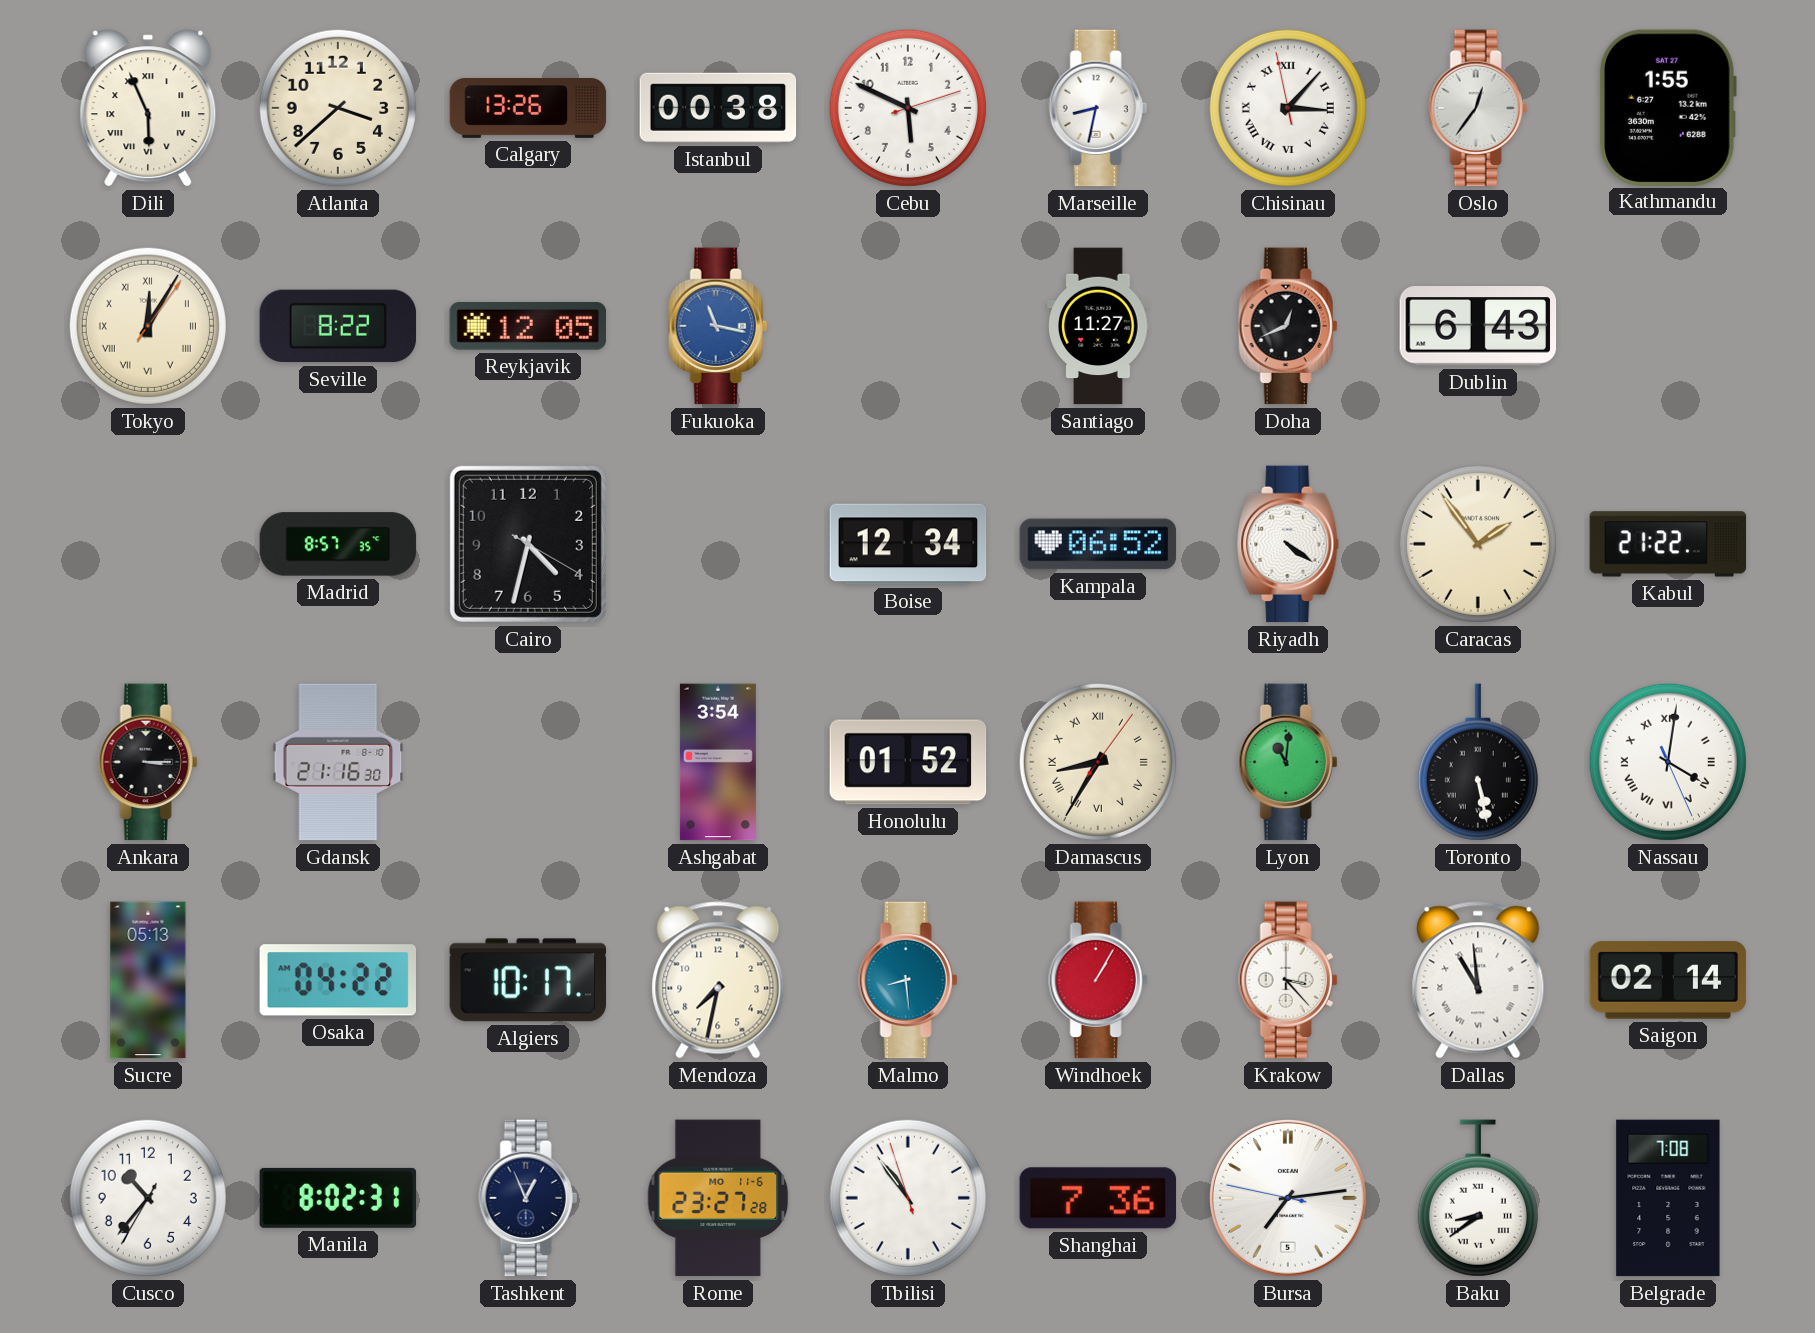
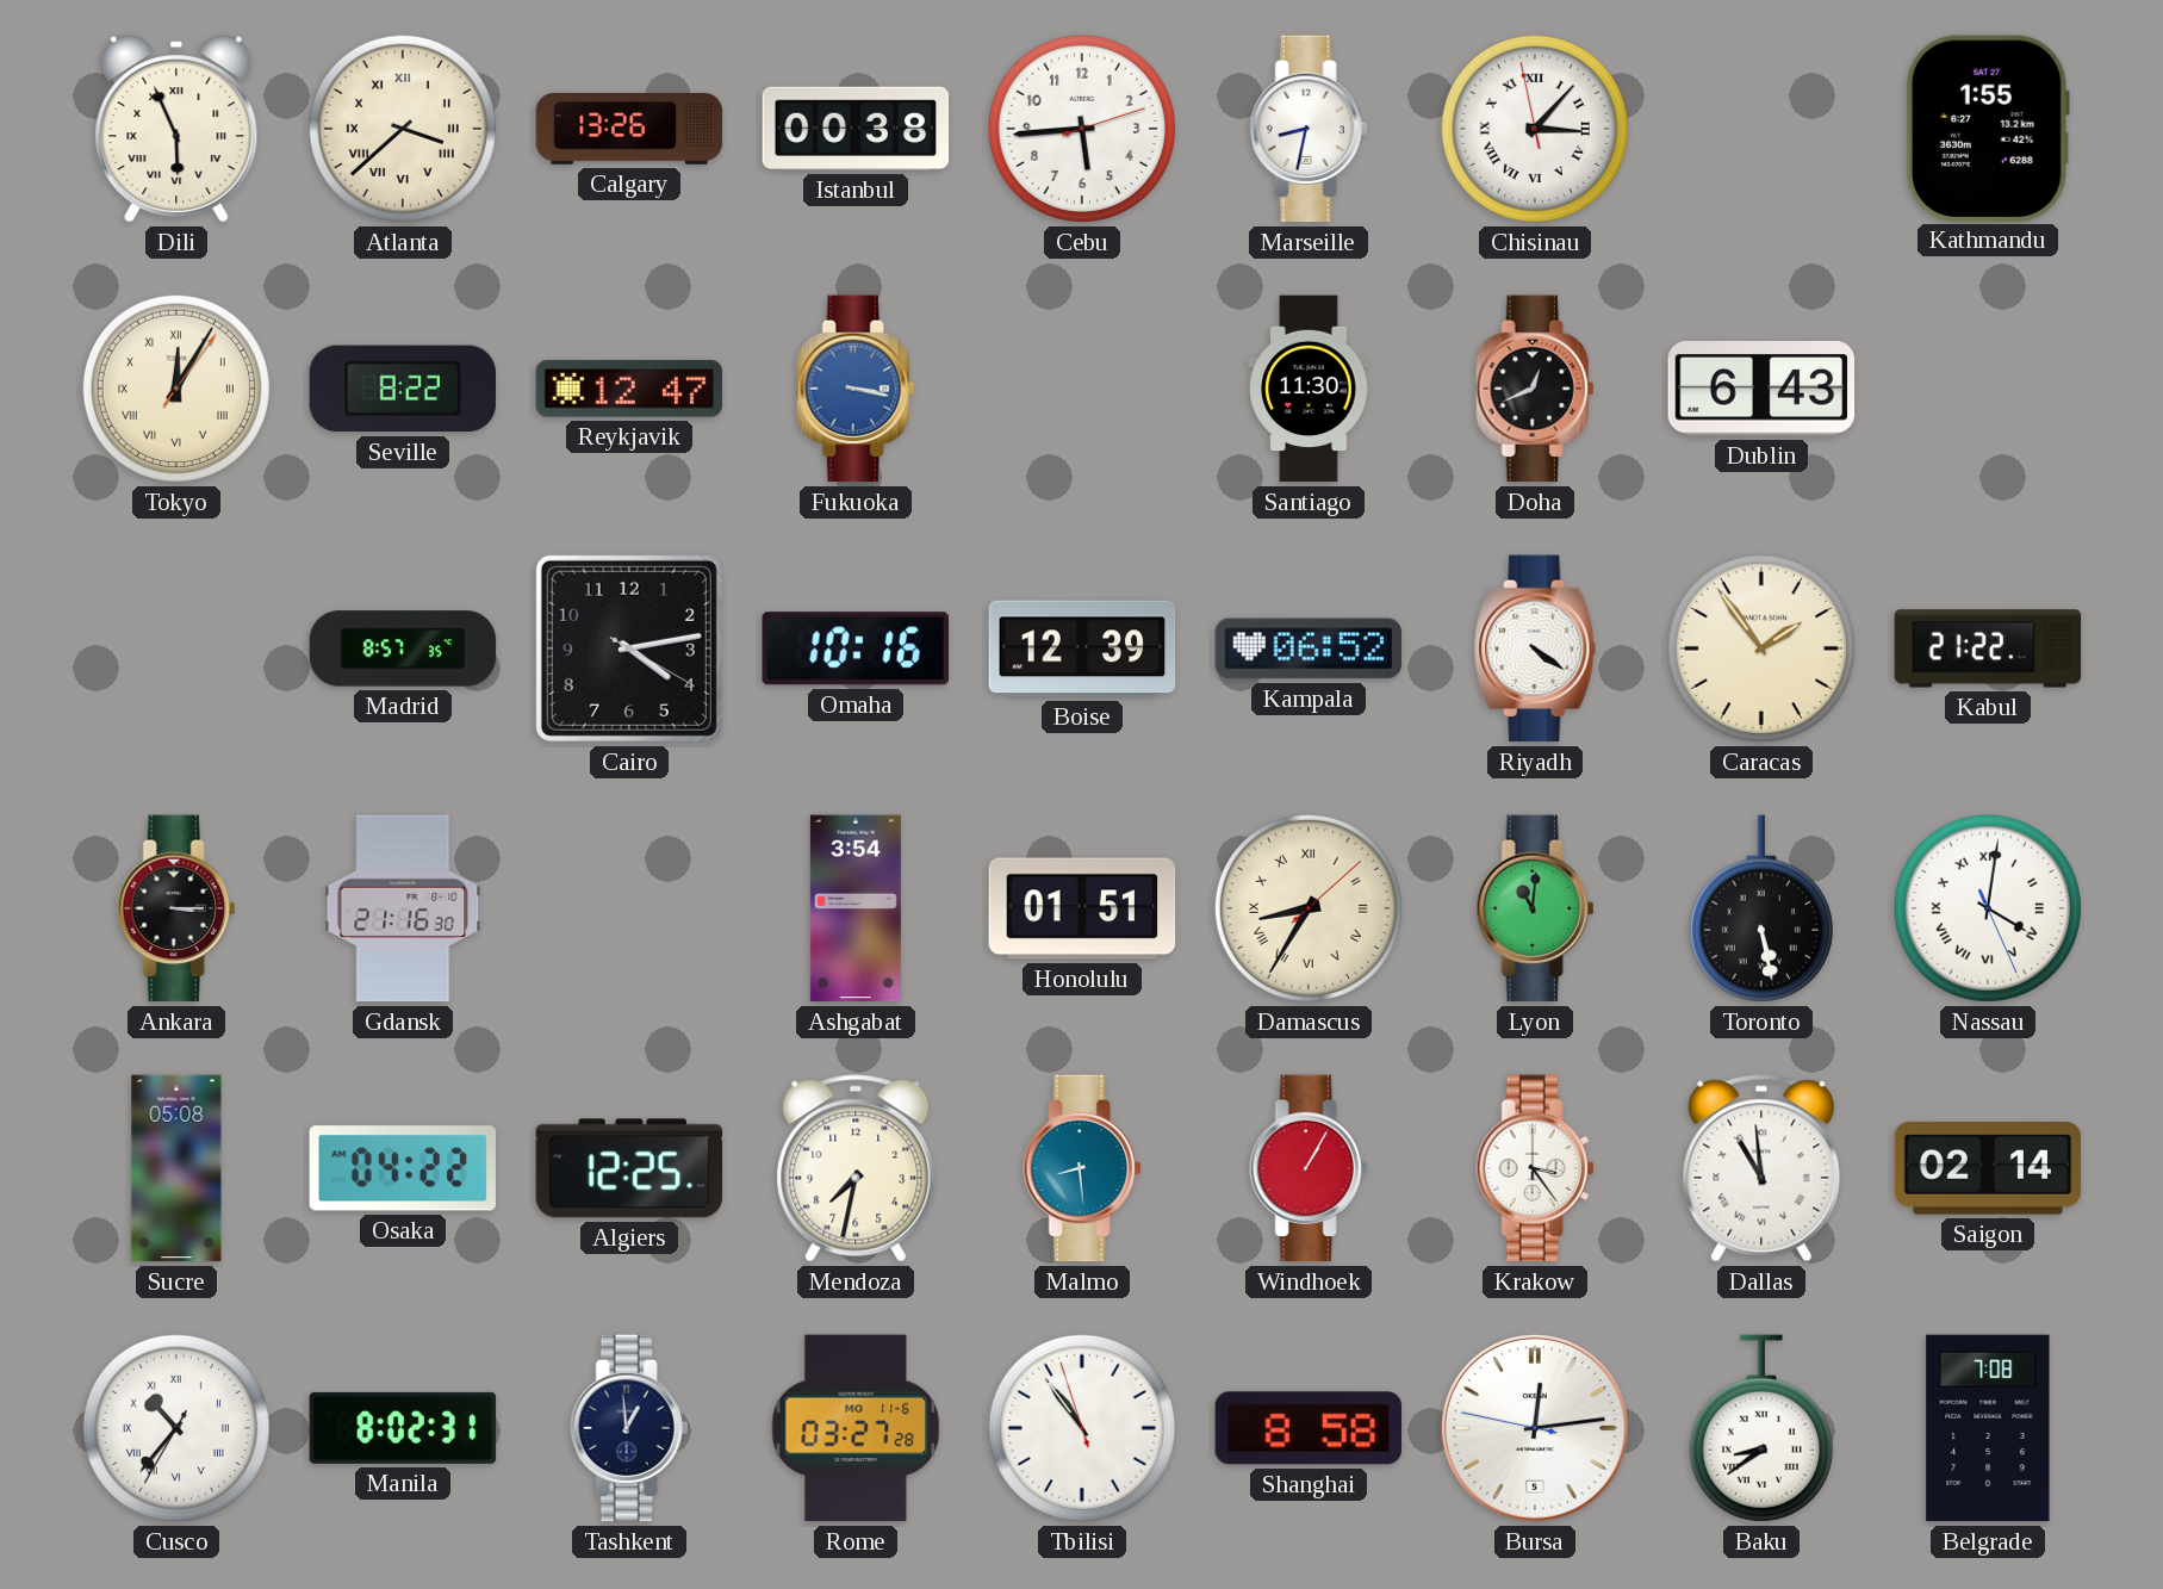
Atlanta numerals: Arabic -> Roman (403, 129)
Cebu: 5:49 -> 5:44 (1082, 129)
Oslo: 12:36 -> none (1478, 108)
Reykjavik: 12:05 -> 12:47 (629, 389)
Fukuoka: 11:17 -> 3:17 (856, 389)
Santiago: 11:27 -> 11:30 (1309, 389)
Cairo: 4:32 -> 4:13 (629, 648)
Omaha: none -> 10:16 (856, 648)
Boise: 12:34 -> 12:39 (1082, 648)
Honolulu: 01:52 -> 01:51 (1082, 908)
Damascus: 8:35:06 -> 8:35:08 (1309, 908)
Sucre: 05:13 -> 05:08 (176, 1168)
Algiers: 10:17 -> 12:25 (629, 1168)
Krakow: 3:23 -> 3:24 (1535, 1168)
Cusco numerals: Arabic -> Roman (176, 1428)
Tashkent: 12:56 -> 12:59 (629, 1428)
Rome: 23:27 -> 03:27 (856, 1428)
Shanghai: 7:36 -> 8:58 (1309, 1428)
Bursa: 7:13 -> 12:13 (1536, 1429)
